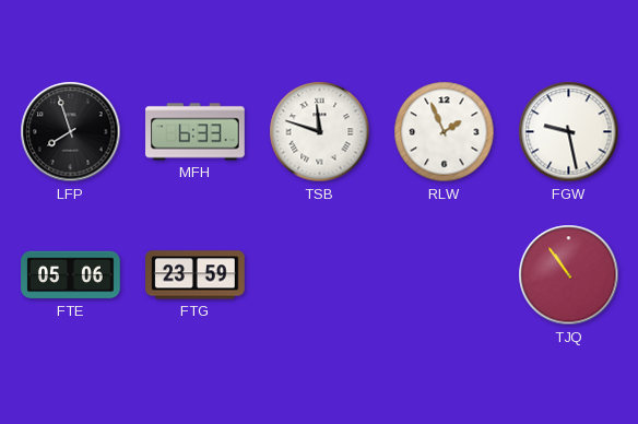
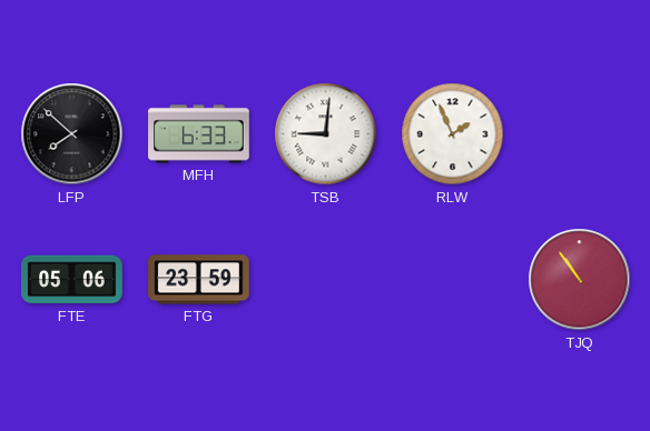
LFP: 7:57 -> 7:52 (72, 134)
TSB: 11:48 -> 9:01 (326, 134)
FGW: 9:28 -> none (569, 132)
